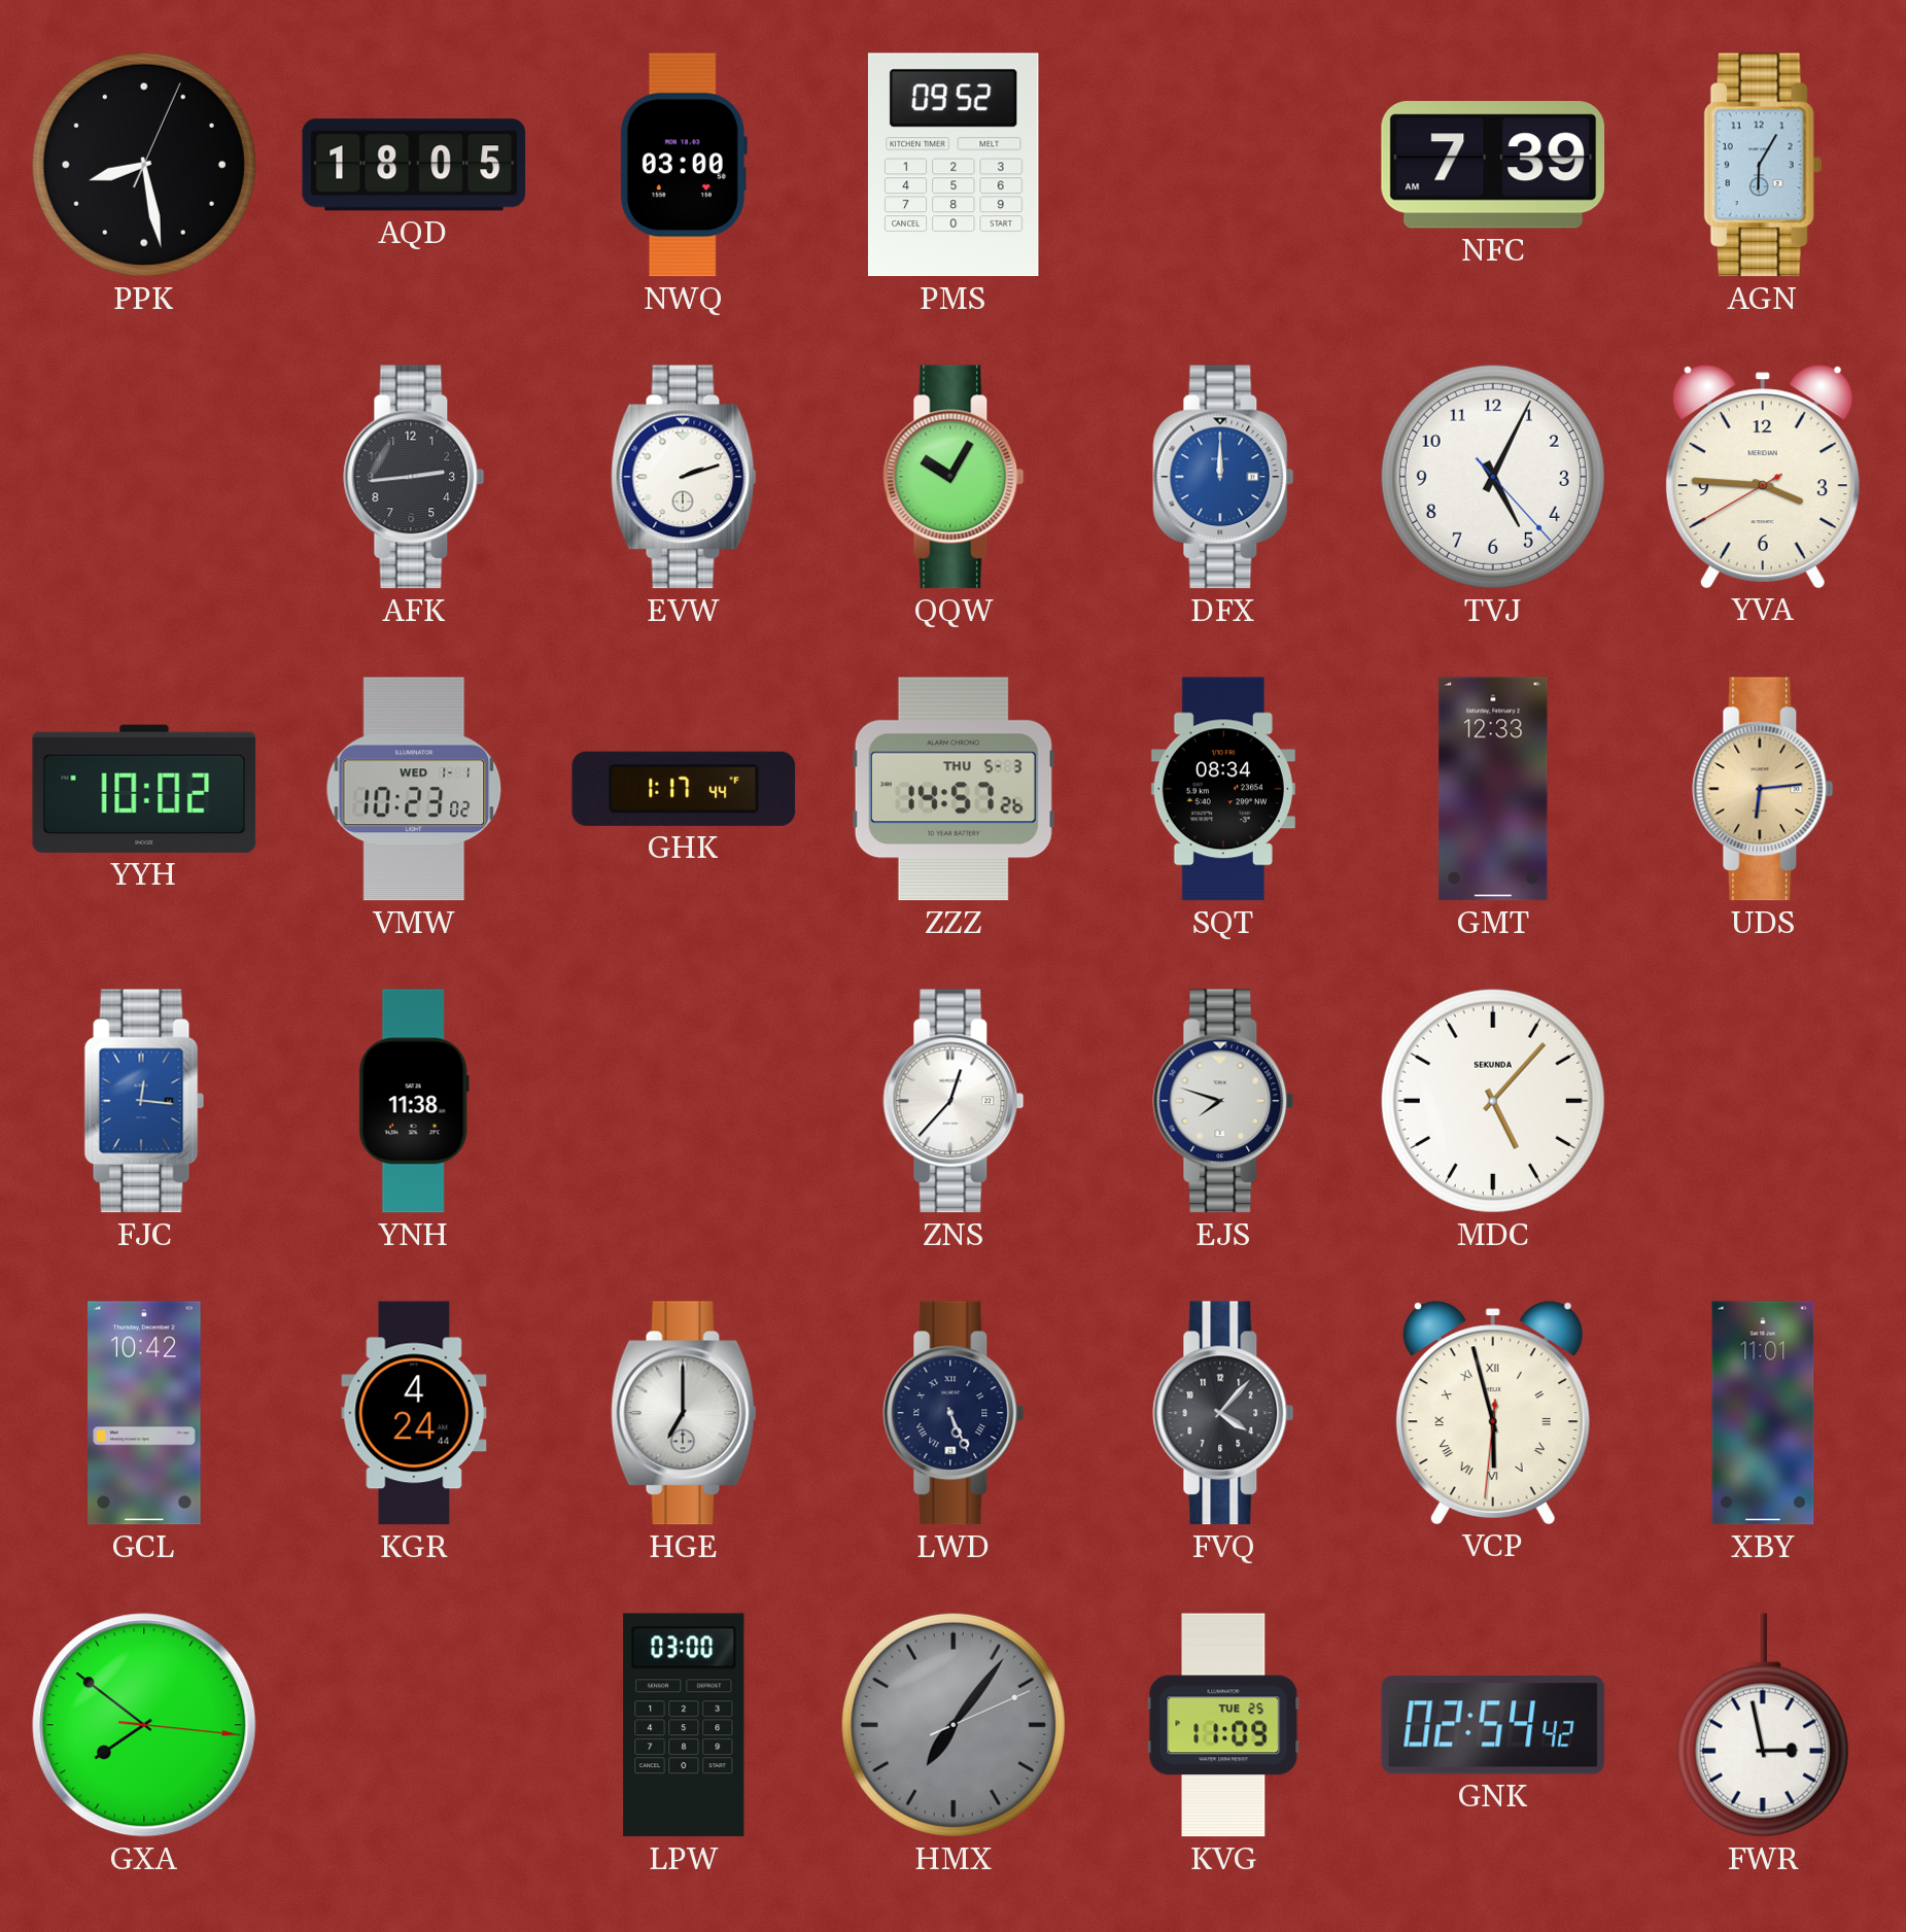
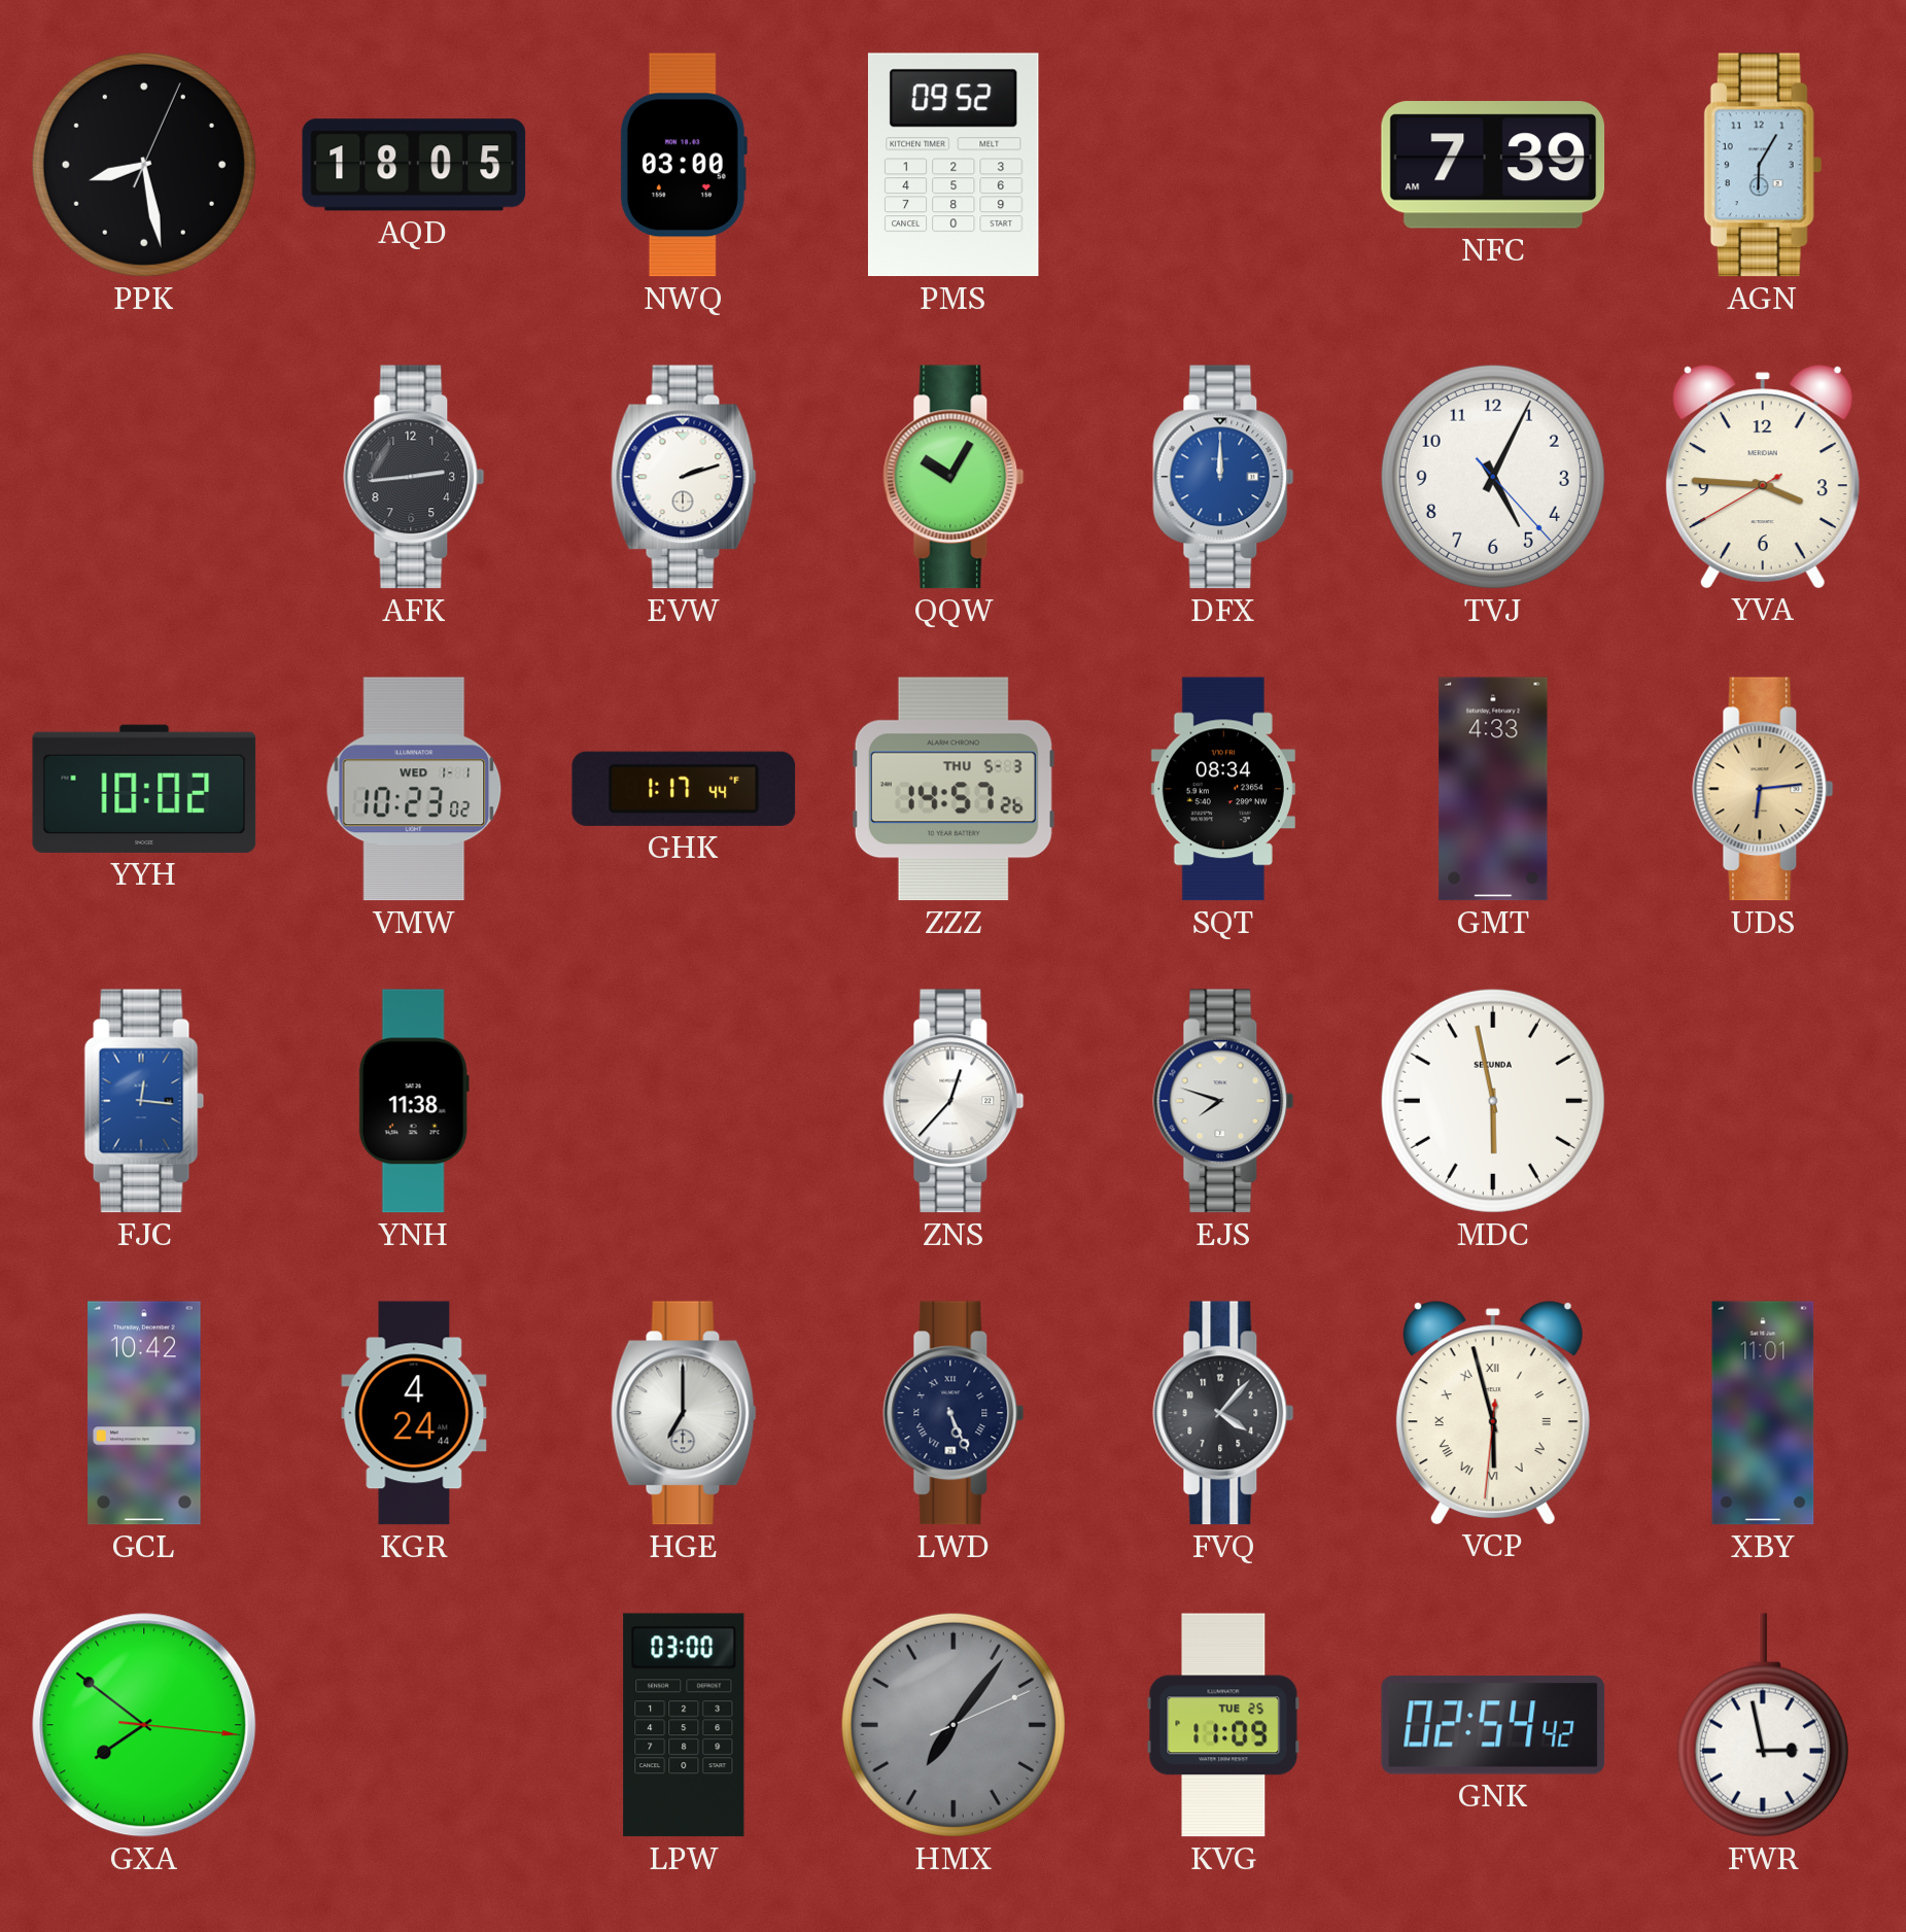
GMT: 12:33 -> 4:33 (1493, 789)
MDC: 5:07 -> 5:58 (1493, 1101)
